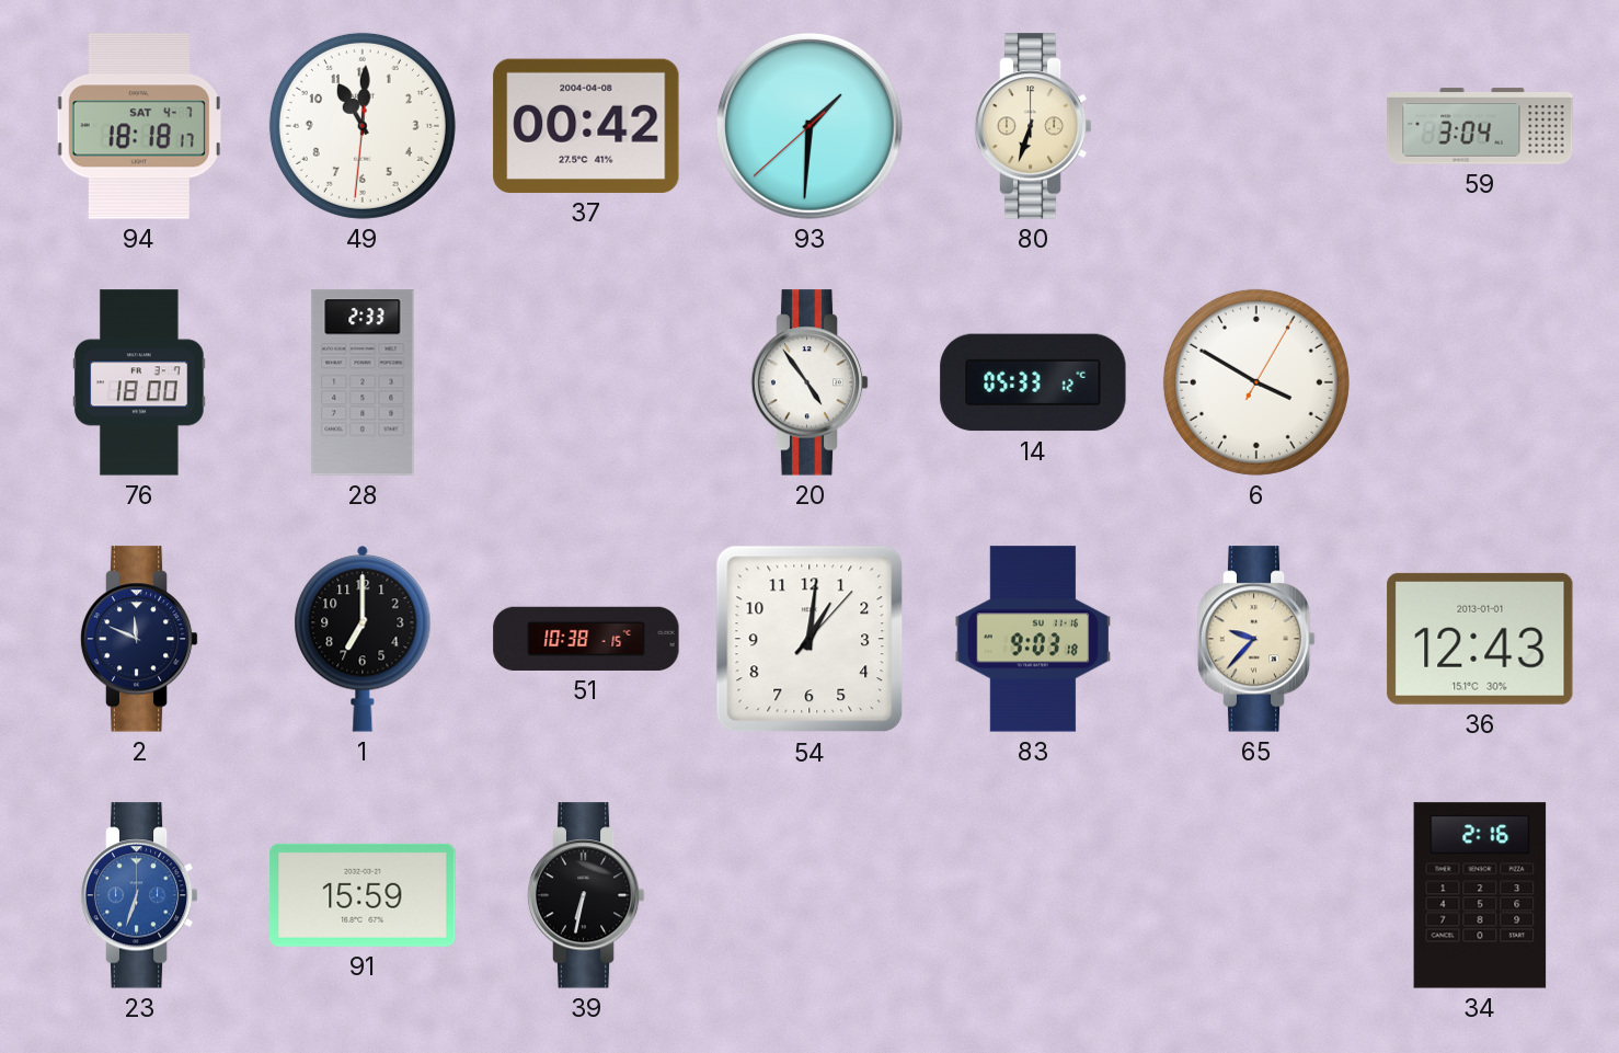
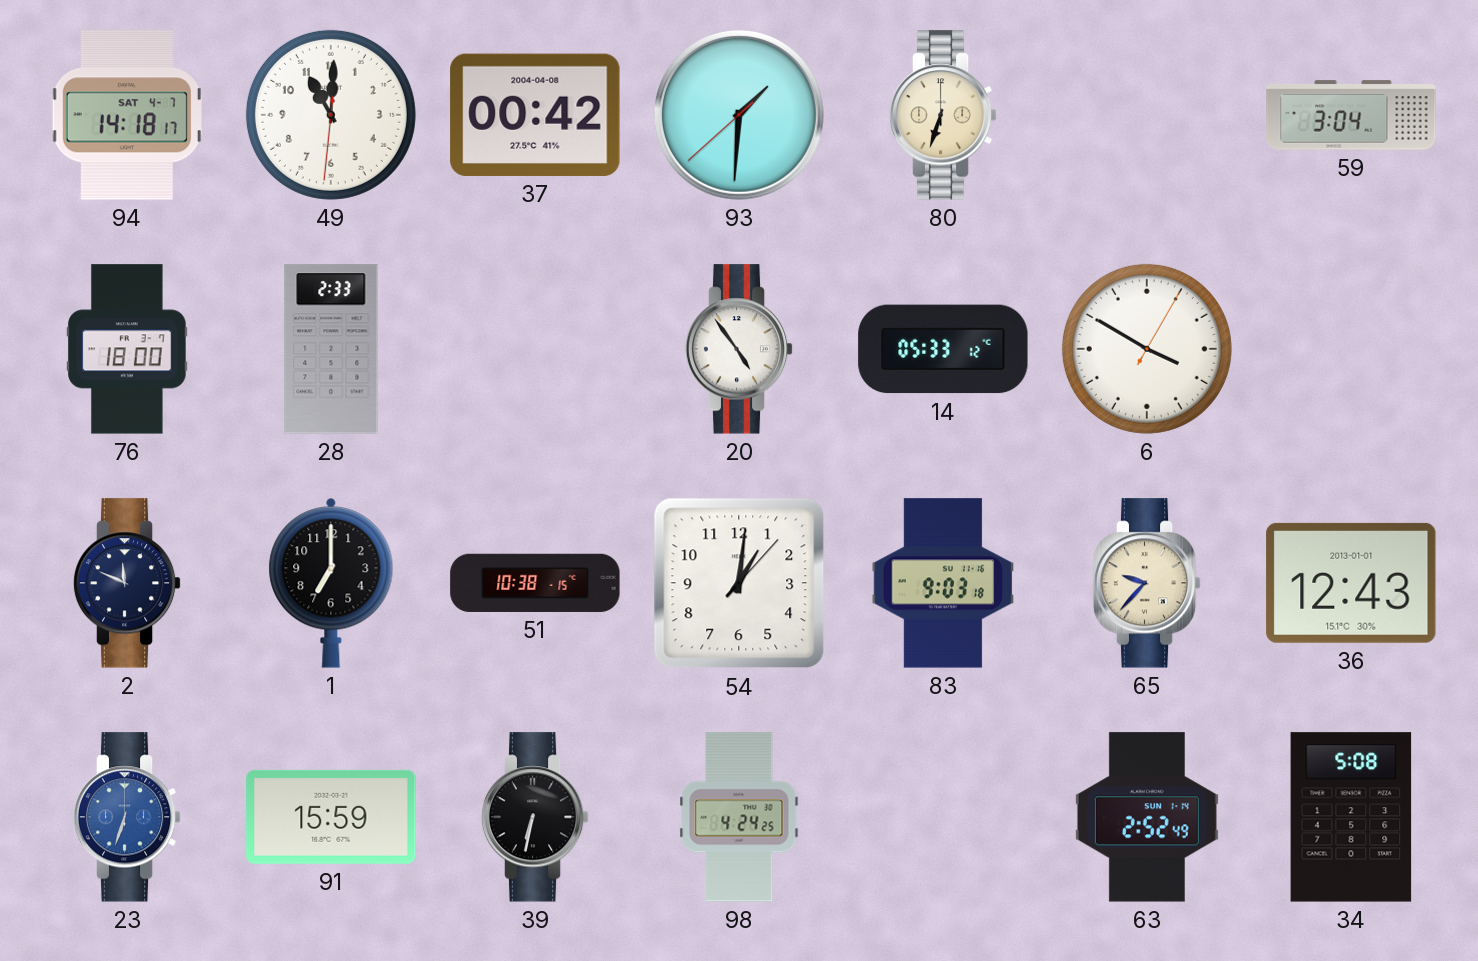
94: 18:18 -> 14:18 (127, 115)
98: none -> 4:24 (739, 817)
63: none -> 2:52 (1147, 817)
34: 2:16 -> 5:08 (1351, 817)
